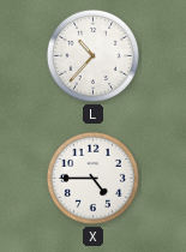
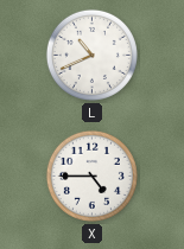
L: 10:37 -> 10:41 (91, 55)
